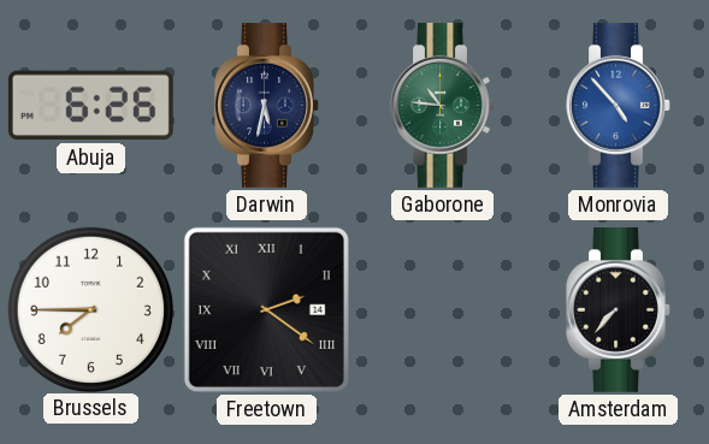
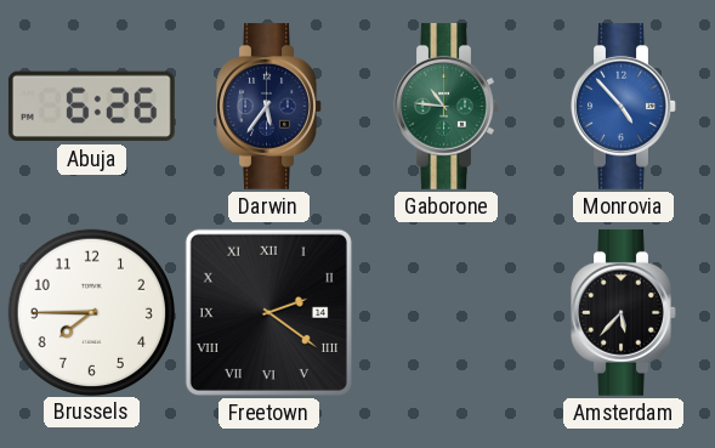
Darwin: 5:32 -> 5:36 (269, 106)
Amsterdam: 7:37 -> 5:37 (624, 312)
